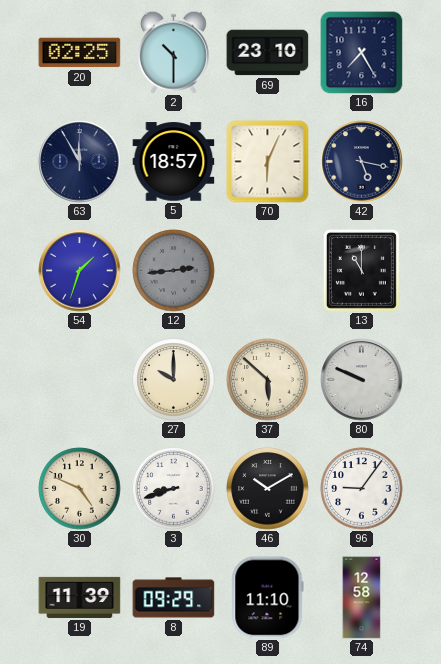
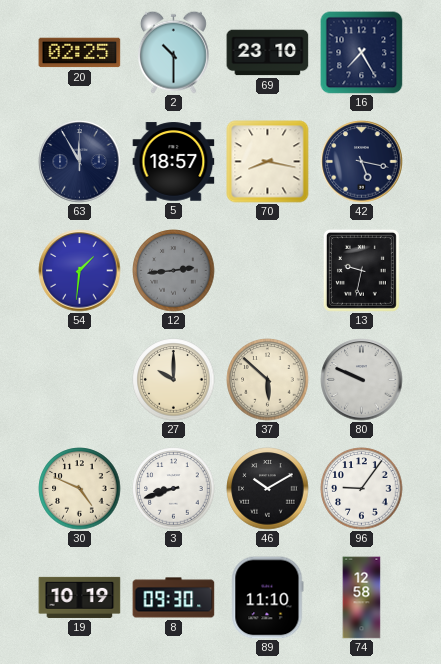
70: 6:04 -> 8:17 (268, 162)
54: 1:33 -> 1:31 (80, 271)
13: 11:00 -> 9:32 (361, 270)
19: 11:39 -> 10:19 (80, 597)
8: 09:29 -> 09:30 (174, 598)
